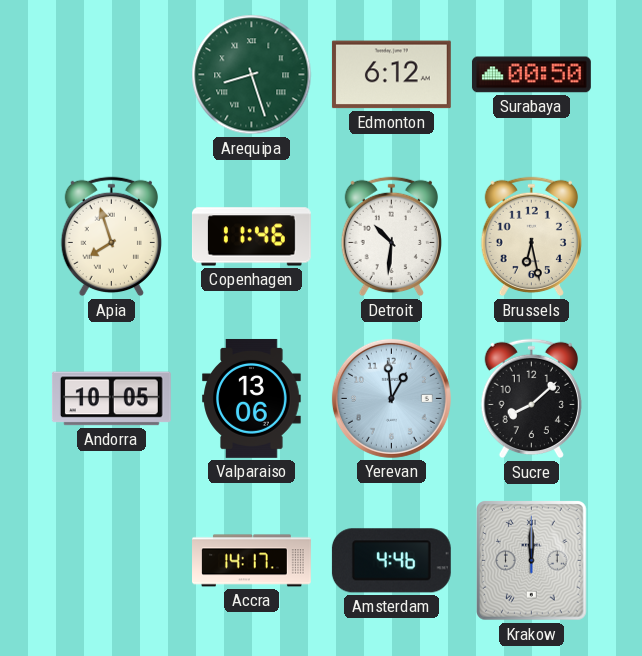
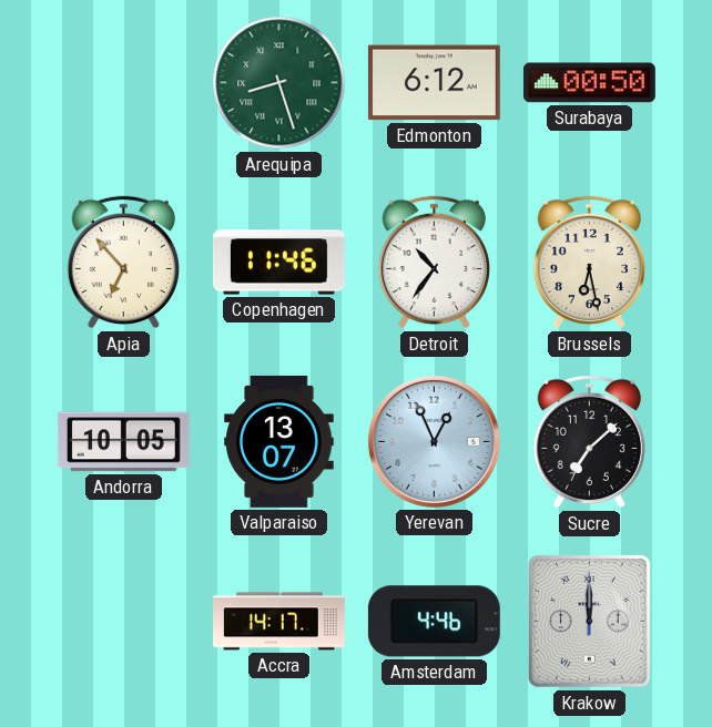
Apia: 7:57 -> 6:53 (123, 263)
Detroit: 10:31 -> 10:36 (434, 263)
Valparaiso: 13:06 -> 13:07 (279, 441)
Yerevan: 12:59 -> 12:56 (434, 441)
Sucre: 8:08 -> 7:08 (589, 442)
